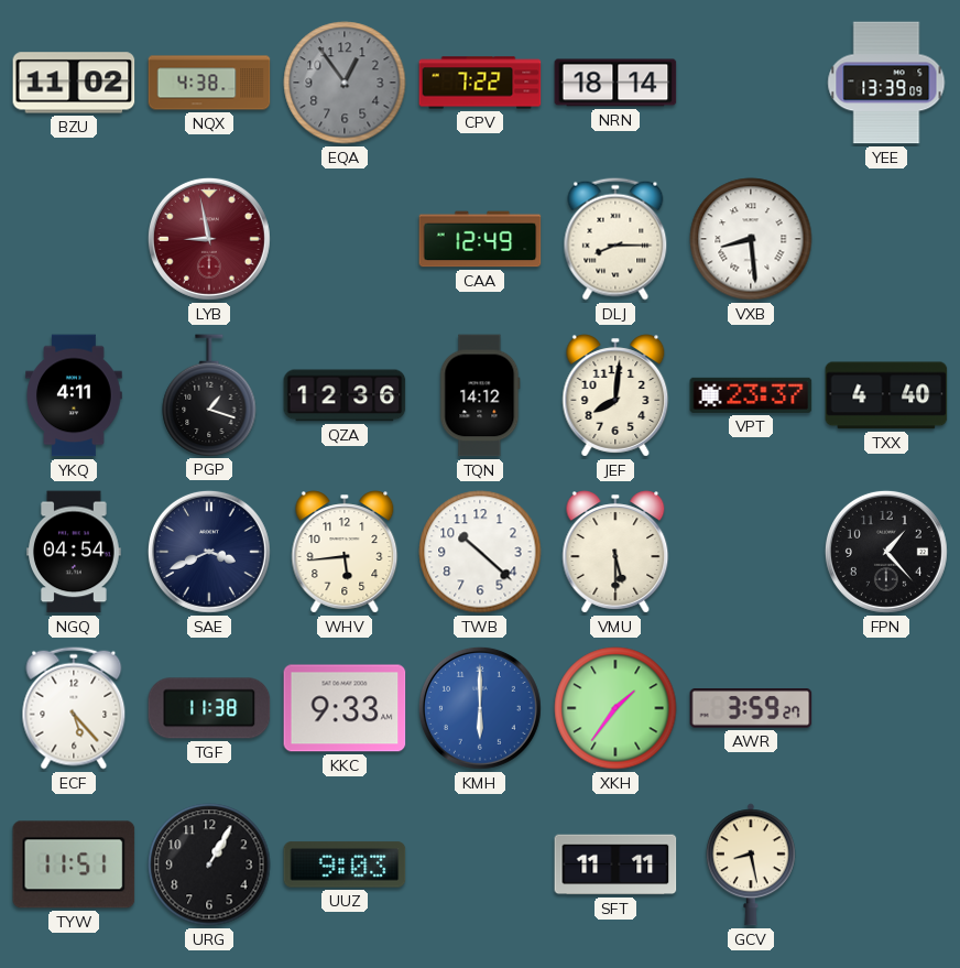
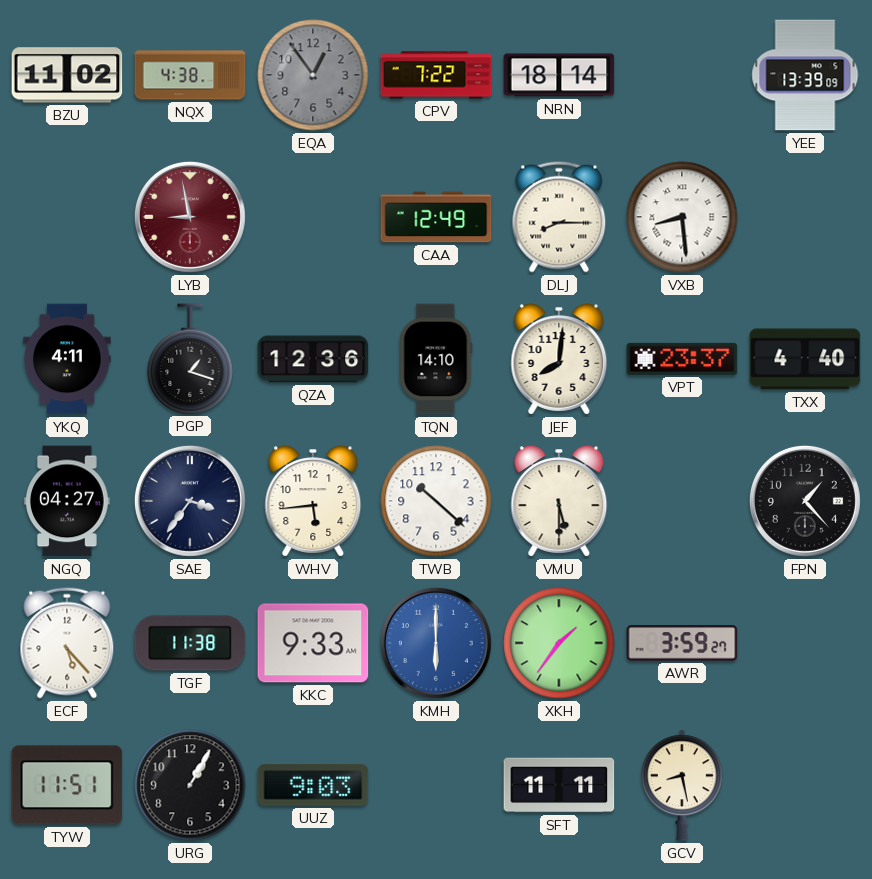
TQN: 14:12 -> 14:10 (436, 359)
NGQ: 04:54 -> 04:27 (67, 501)
SAE: 3:41 -> 3:36 (190, 501)
